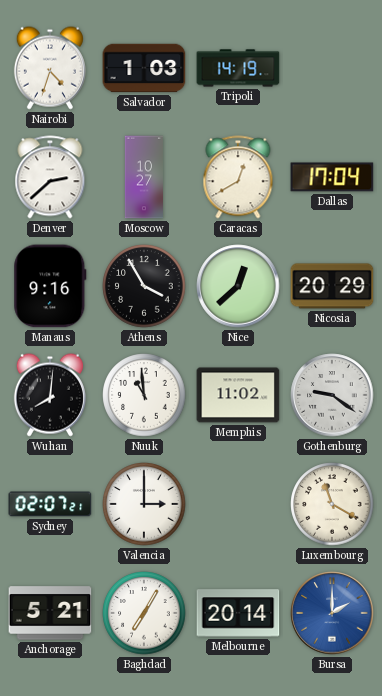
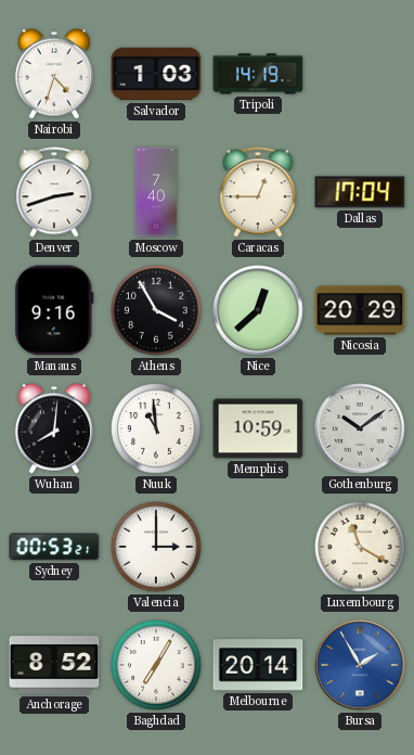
Denver: 2:38 -> 2:42 (54, 192)
Moscow: 10:27 -> 7:40 (155, 192)
Caracas: 12:40 -> 12:45 (258, 192)
Memphis: 11:02 -> 10:59 (258, 428)
Gothenburg: 9:21 -> 10:09 (360, 428)
Sydney: 02:07 -> 00:53 (54, 547)
Anchorage: 5:21 -> 8:52 (54, 665)
Bursa: 2:00 -> 1:55 (360, 665)
